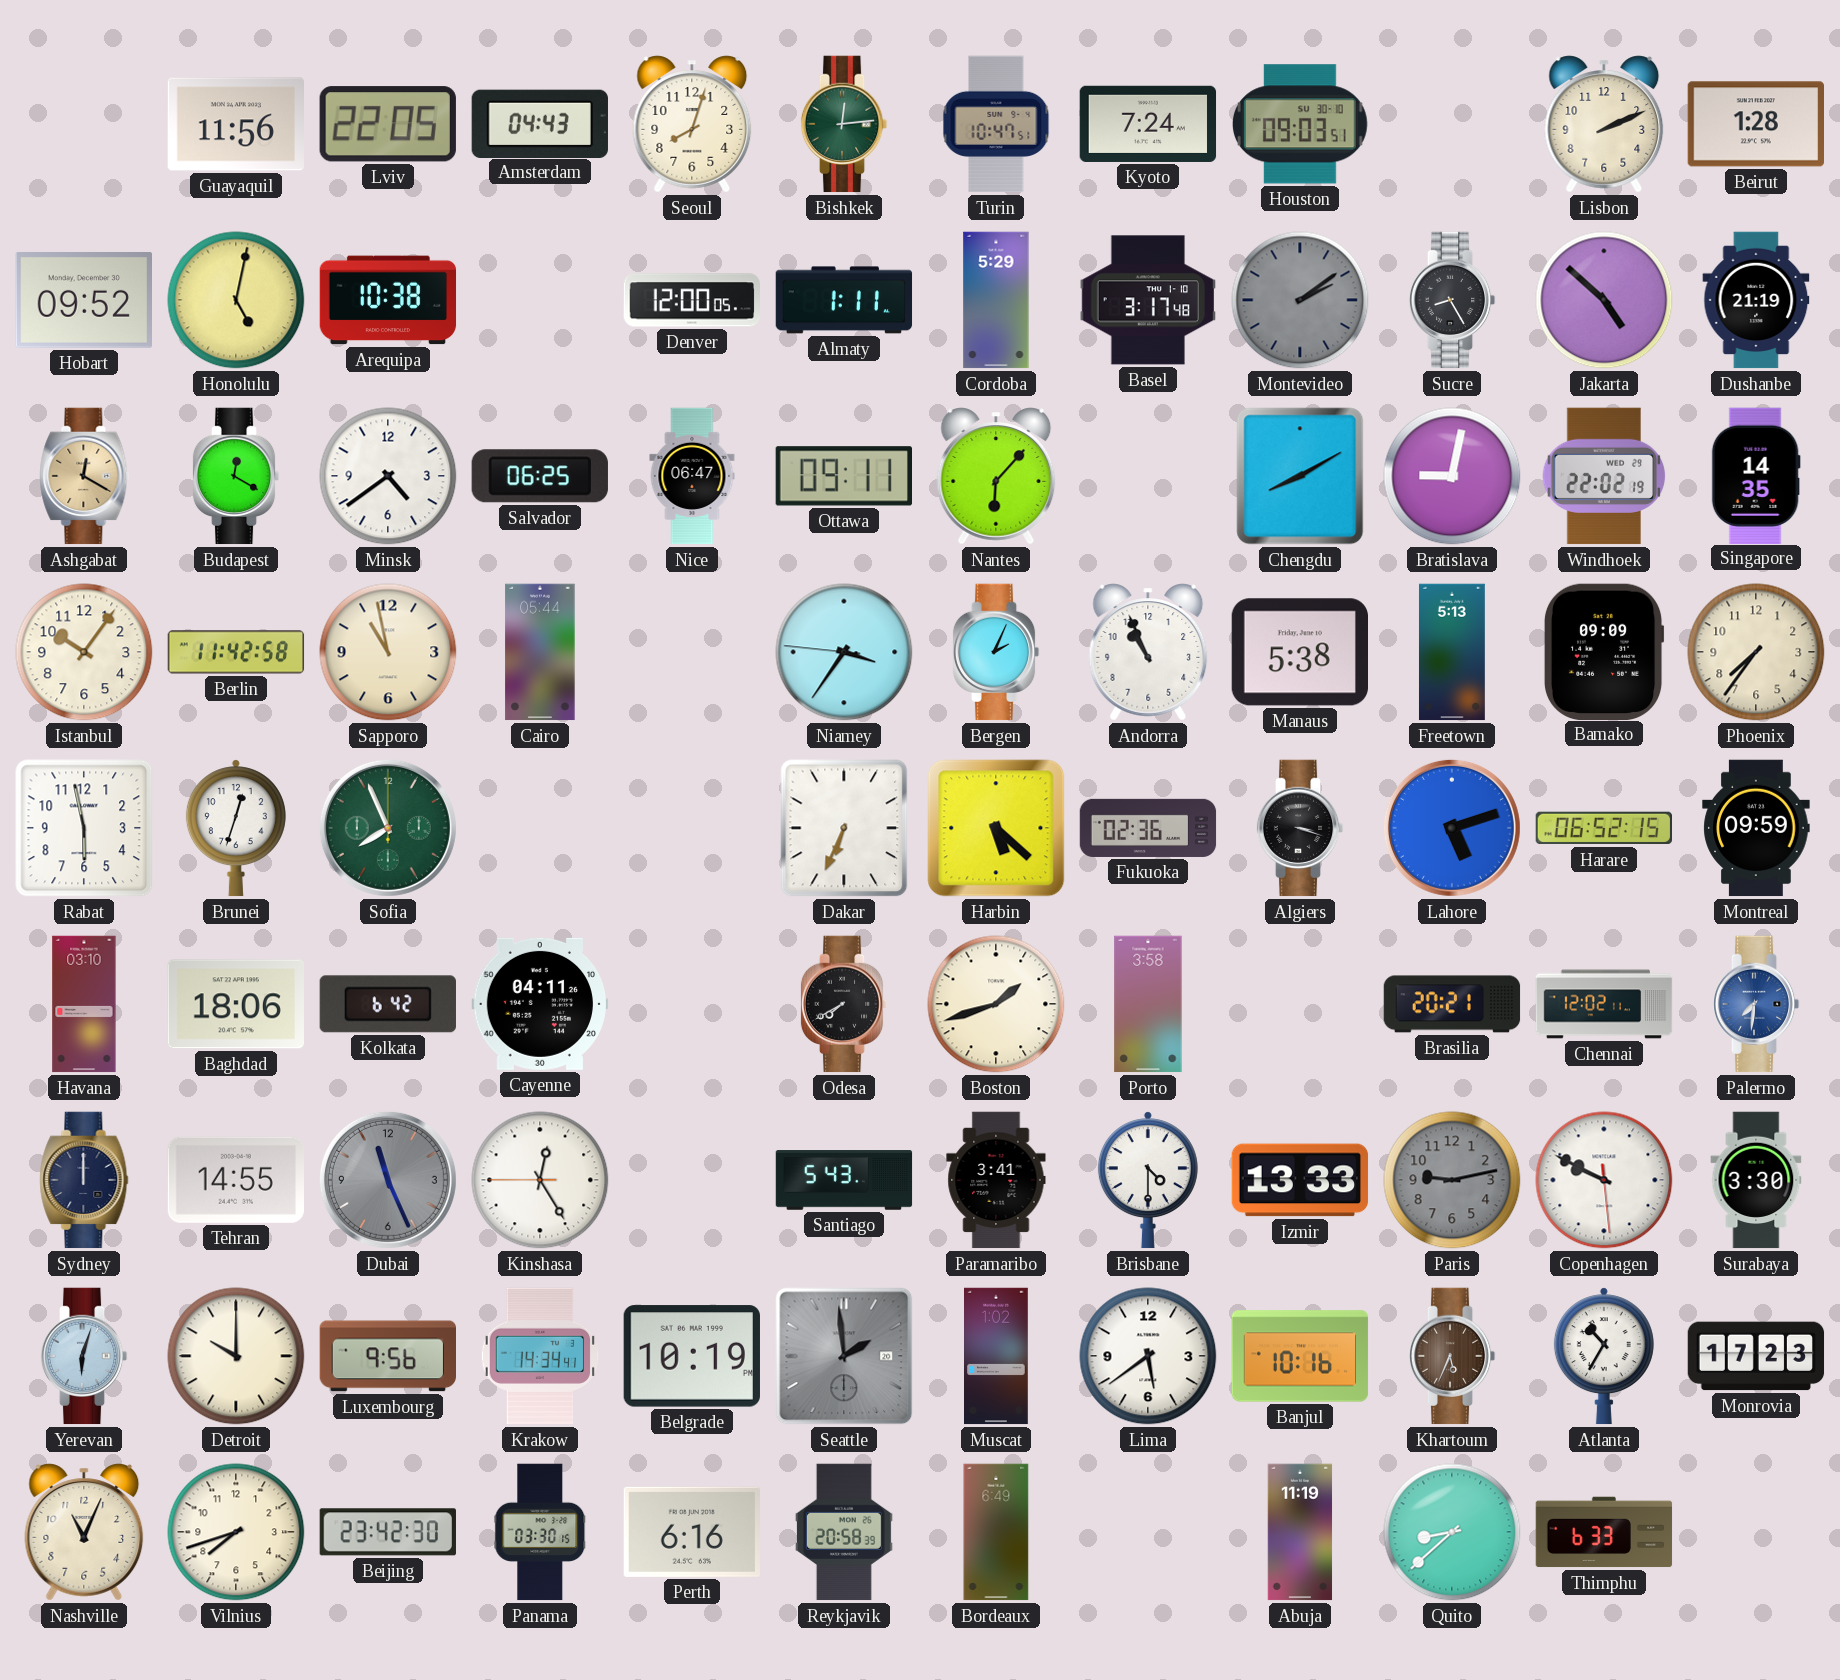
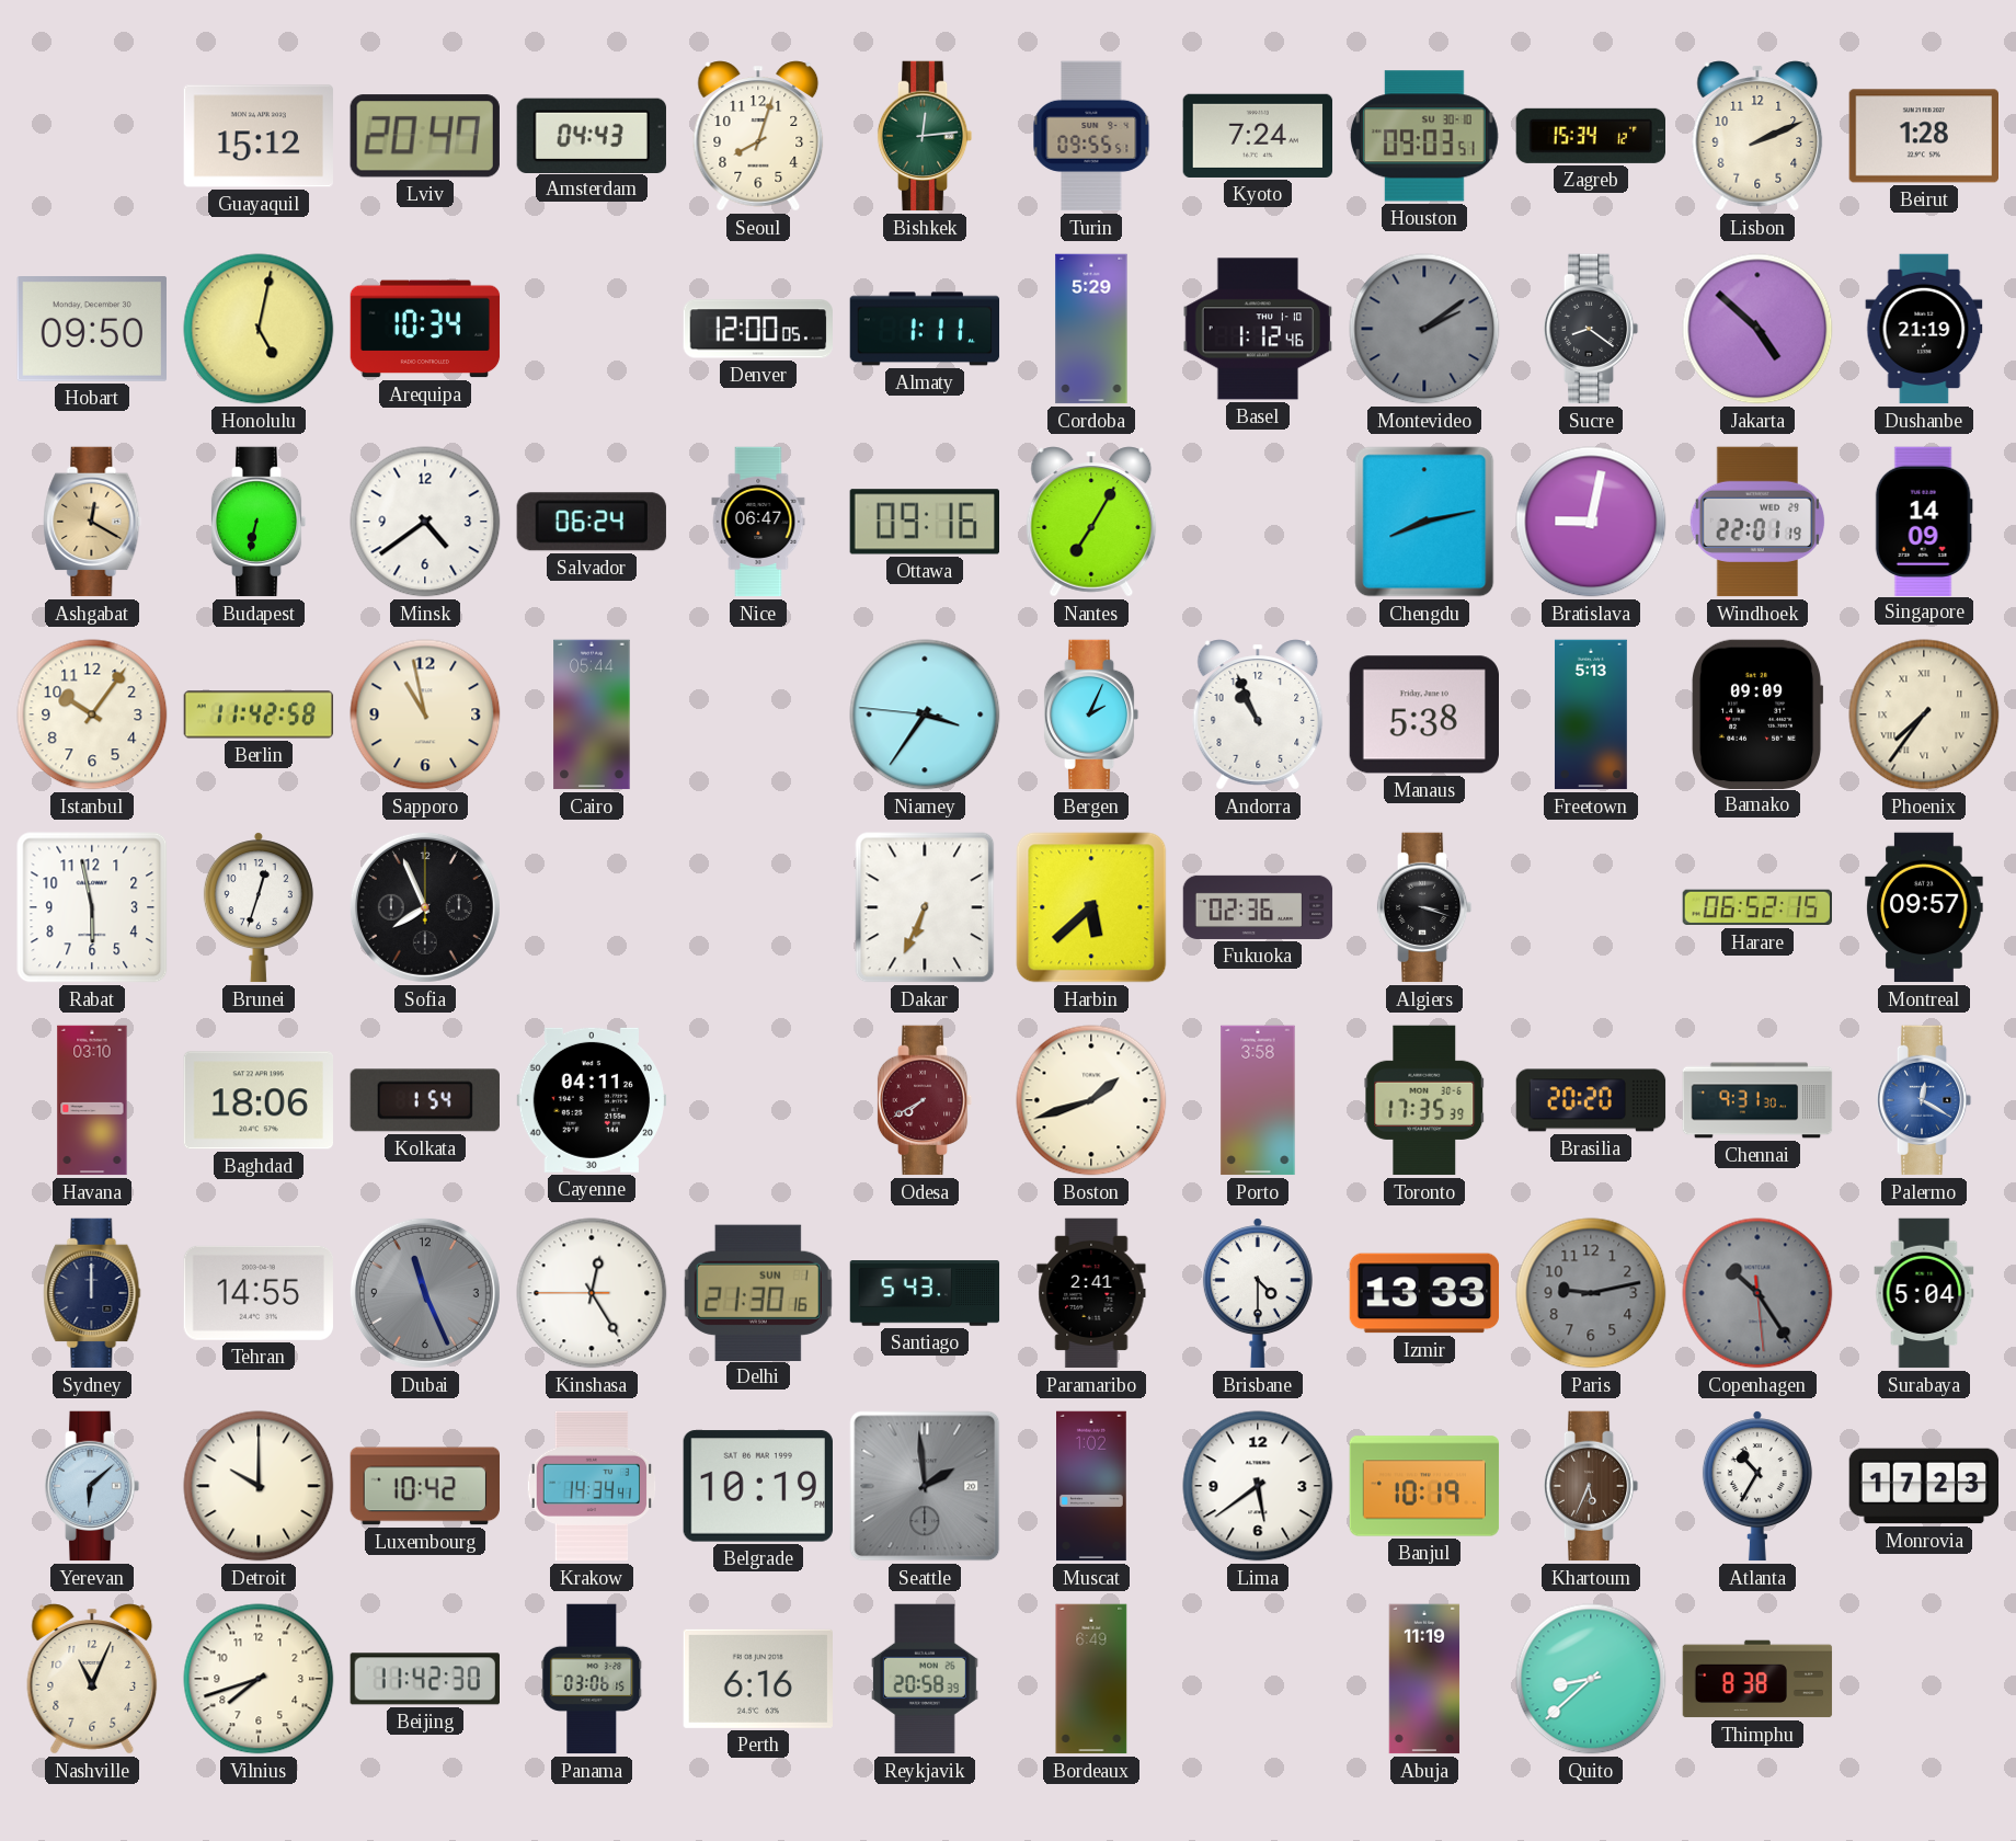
Guayaquil: 11:56 -> 15:12 (259, 136)
Lviv: 22:05 -> 20:47 (425, 136)
Turin: 10:47 -> 09:55 (1091, 136)
Zagreb: none -> 15:34 (1590, 136)
Hobart: 09:52 -> 09:50 (91, 330)
Arequipa: 10:38 -> 10:34 (425, 329)
Basel: 3:17 -> 1:12 (1257, 329)
Sucre: 8:25 -> 8:21 (1591, 329)
Budapest: 12:20 -> 6:32 (259, 522)
Salvador: 06:25 -> 06:24 (592, 522)
Ottawa: 09:11 -> 09:16 (924, 522)
Nantes: 6:07 -> 7:05 (1091, 522)
Chengdu: 8:10 -> 8:13 (1424, 522)
Windhoek: 22:02 -> 22:01 (1757, 522)
Singapore: 14:35 -> 14:09 (1924, 521)
Phoenix numerals: Arabic -> Roman (1924, 714)
Sofia dial: green -> black (425, 907)
Harbin: 5:22 -> 5:38 (1091, 907)
Lahore: 5:12 -> none (1452, 828)
Montreal: 09:59 -> 09:57 (1924, 907)
Kolkata: 6:42 -> 1:54 (425, 1100)
Odesa dial: black -> burgundy (925, 1100)
Toronto: none -> 17:35 (1424, 1100)
Brasilia: 20:21 -> 20:20 (1591, 1100)
Chennai: 12:02 -> 9:31 (1757, 1100)
Palermo: 7:31 -> 12:20 (1924, 1100)
Delhi: none -> 21:30 (758, 1292)
Paramaribo: 3:41 -> 2:41 (1091, 1293)
Copenhagen: 9:49 -> 10:24 (1757, 1293)
Copenhagen dial: white -> grey (1757, 1293)
Surabaya: 3:30 -> 5:04 (1924, 1293)
Yerevan: 6:03 -> 6:08 (92, 1486)
Luxembourg: 9:56 -> 10:42 (424, 1486)
Banjul: 10:16 -> 10:19 (1424, 1486)
Beijing: 23:42 -> 11:42 (425, 1679)
Panama: 03:30 -> 03:06 (592, 1679)
Thimphu: 6:33 -> 8:38 (1757, 1679)
